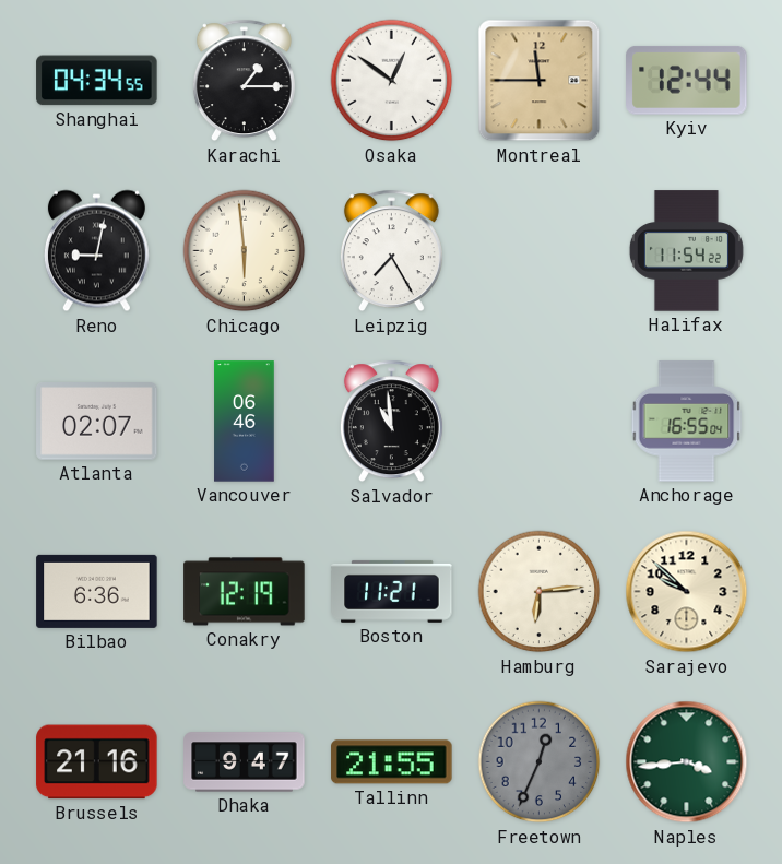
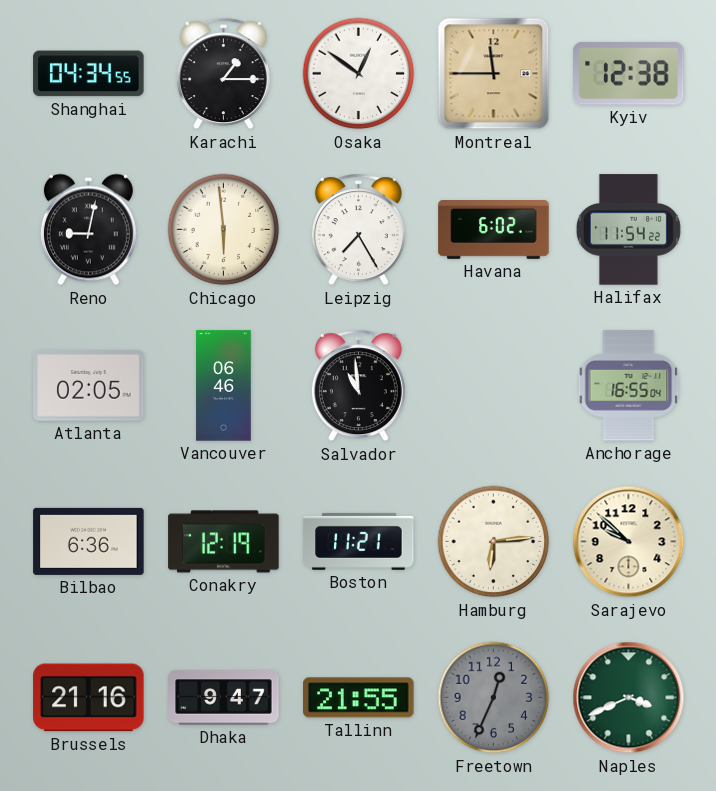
Kyiv: 12:44 -> 12:38 (629, 73)
Havana: none -> 6:02 (494, 230)
Atlanta: 02:07 -> 02:05 (89, 386)
Naples: 3:44 -> 3:41 (629, 698)
